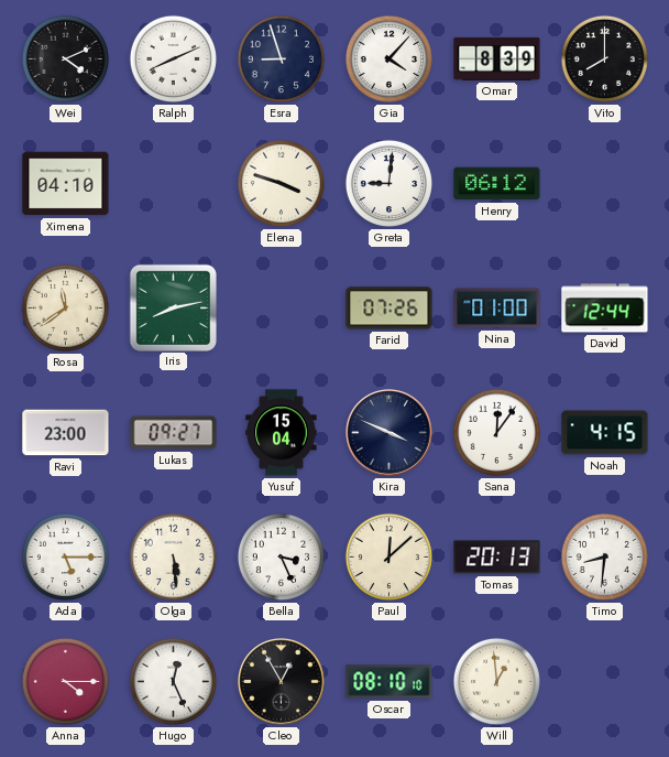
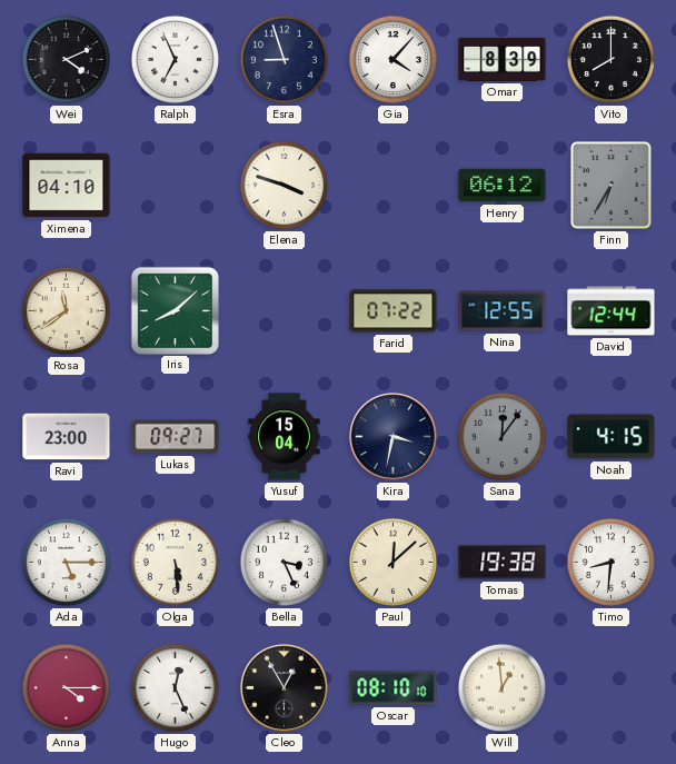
Ralph: 8:11 -> 6:56 (175, 59)
Greta: 9:01 -> none (388, 183)
Finn: none -> 6:35 (612, 186)
Iris: 8:13 -> 8:08 (175, 310)
Farid: 07:26 -> 07:22 (394, 311)
Nina: 01:00 -> 12:55 (503, 311)
Kira: 3:49 -> 3:32 (392, 436)
Sana dial: white -> grey (501, 436)
Tomas: 20:13 -> 19:38 (503, 563)
